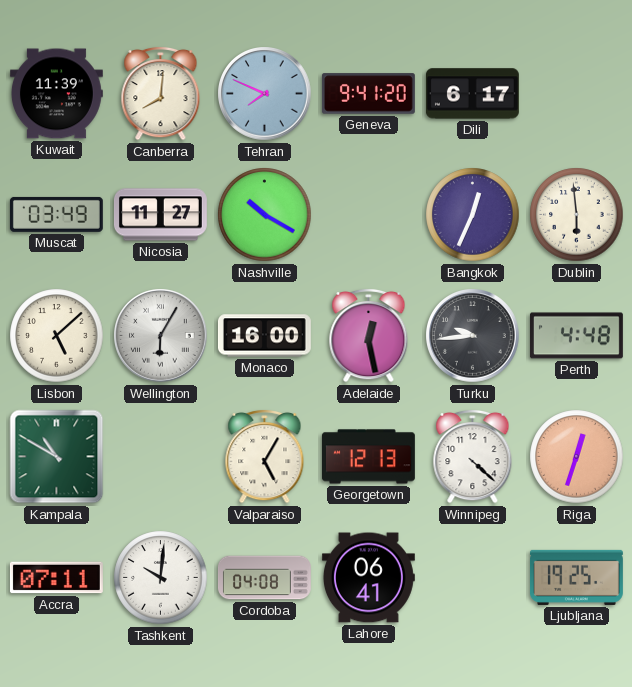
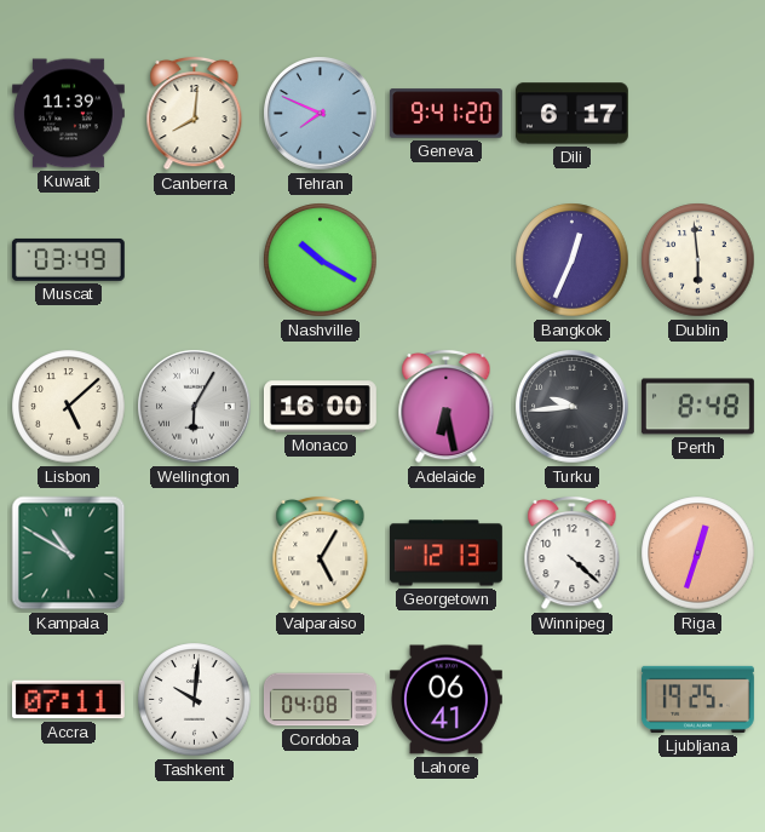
Nicosia: 11:27 -> none (160, 215)
Adelaide: 12:28 -> 6:28 (447, 406)
Perth: 4:48 -> 8:48 (697, 407)
